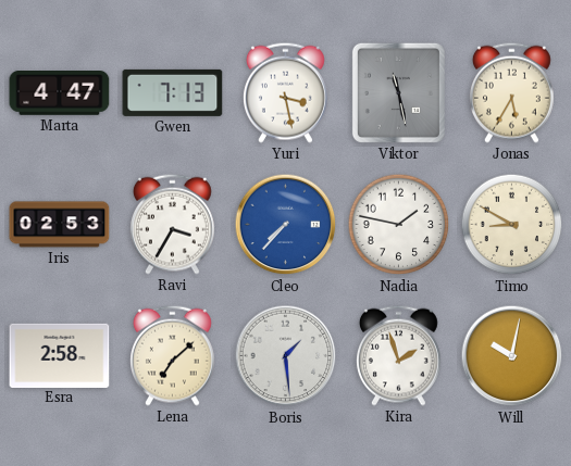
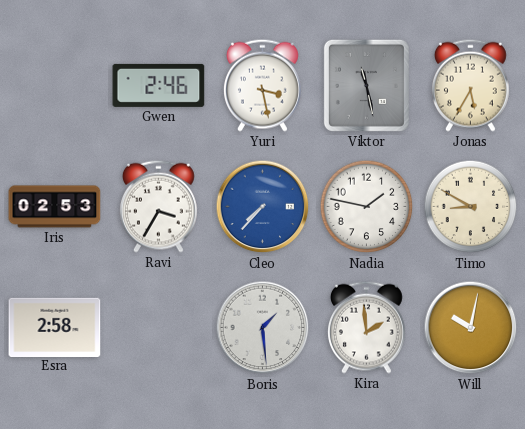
Marta: 4:47 -> none (60, 93)
Gwen: 7:13 -> 2:46 (159, 85)
Lena: 7:08 -> none (172, 355)
Kira: 1:57 -> 1:59 (366, 327)
